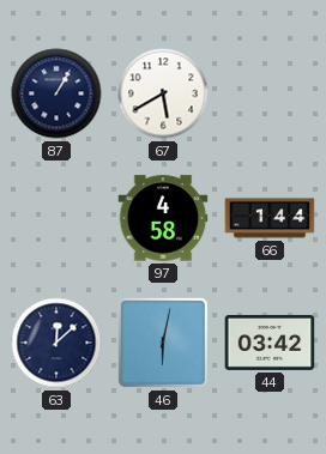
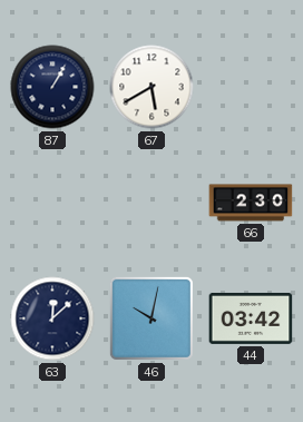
97: 4:58 -> none (163, 218)
66: 1:44 -> 2:30 (251, 203)
46: 6:02 -> 10:02 (151, 318)
